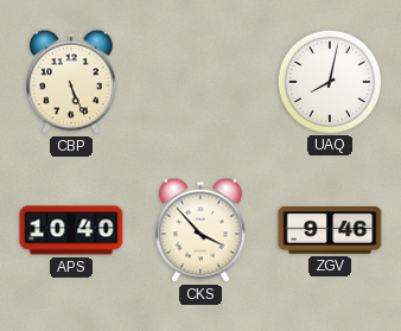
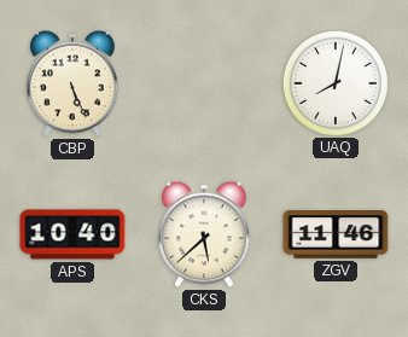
CKS: 3:53 -> 5:38 (205, 234)
ZGV: 9:46 -> 11:46 (336, 236)
